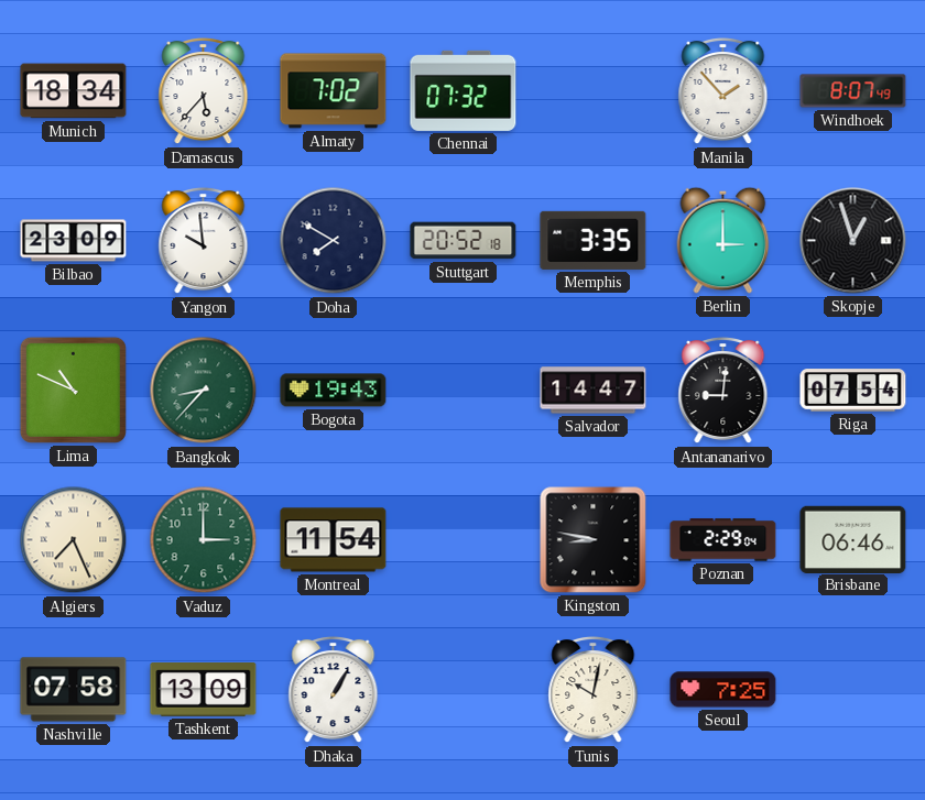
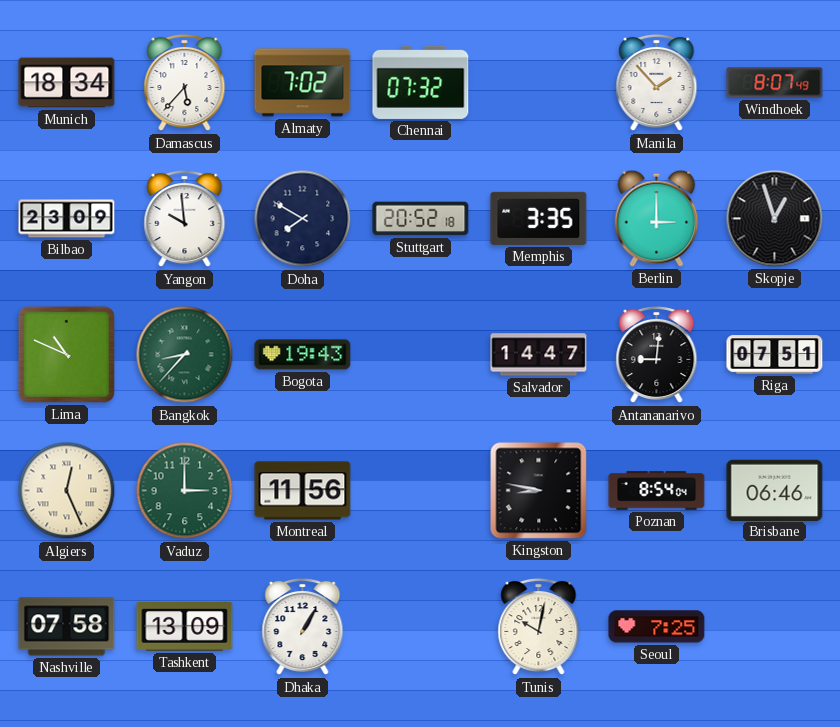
Riga: 07:54 -> 07:51 (775, 355)
Algiers: 7:26 -> 12:26 (67, 491)
Montreal: 11:54 -> 11:56 (303, 491)
Poznan: 2:29 -> 8:54 (657, 491)
